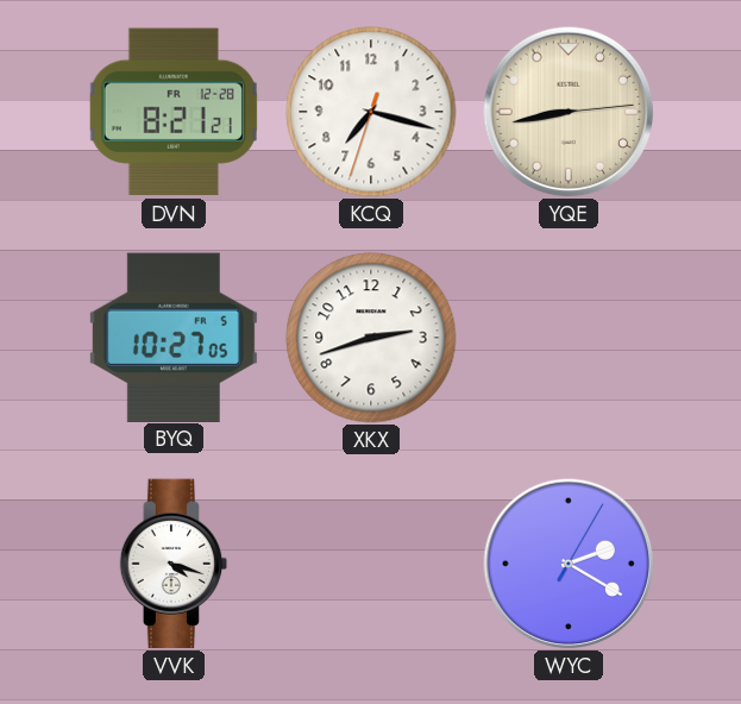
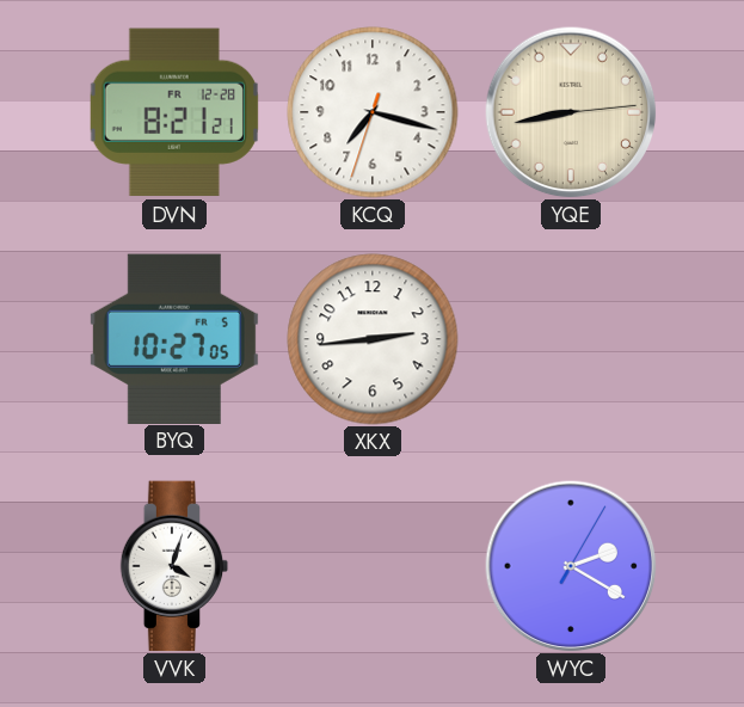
XKX: 2:42 -> 2:44 (373, 339)
VVK: 4:18 -> 4:03 (174, 566)
